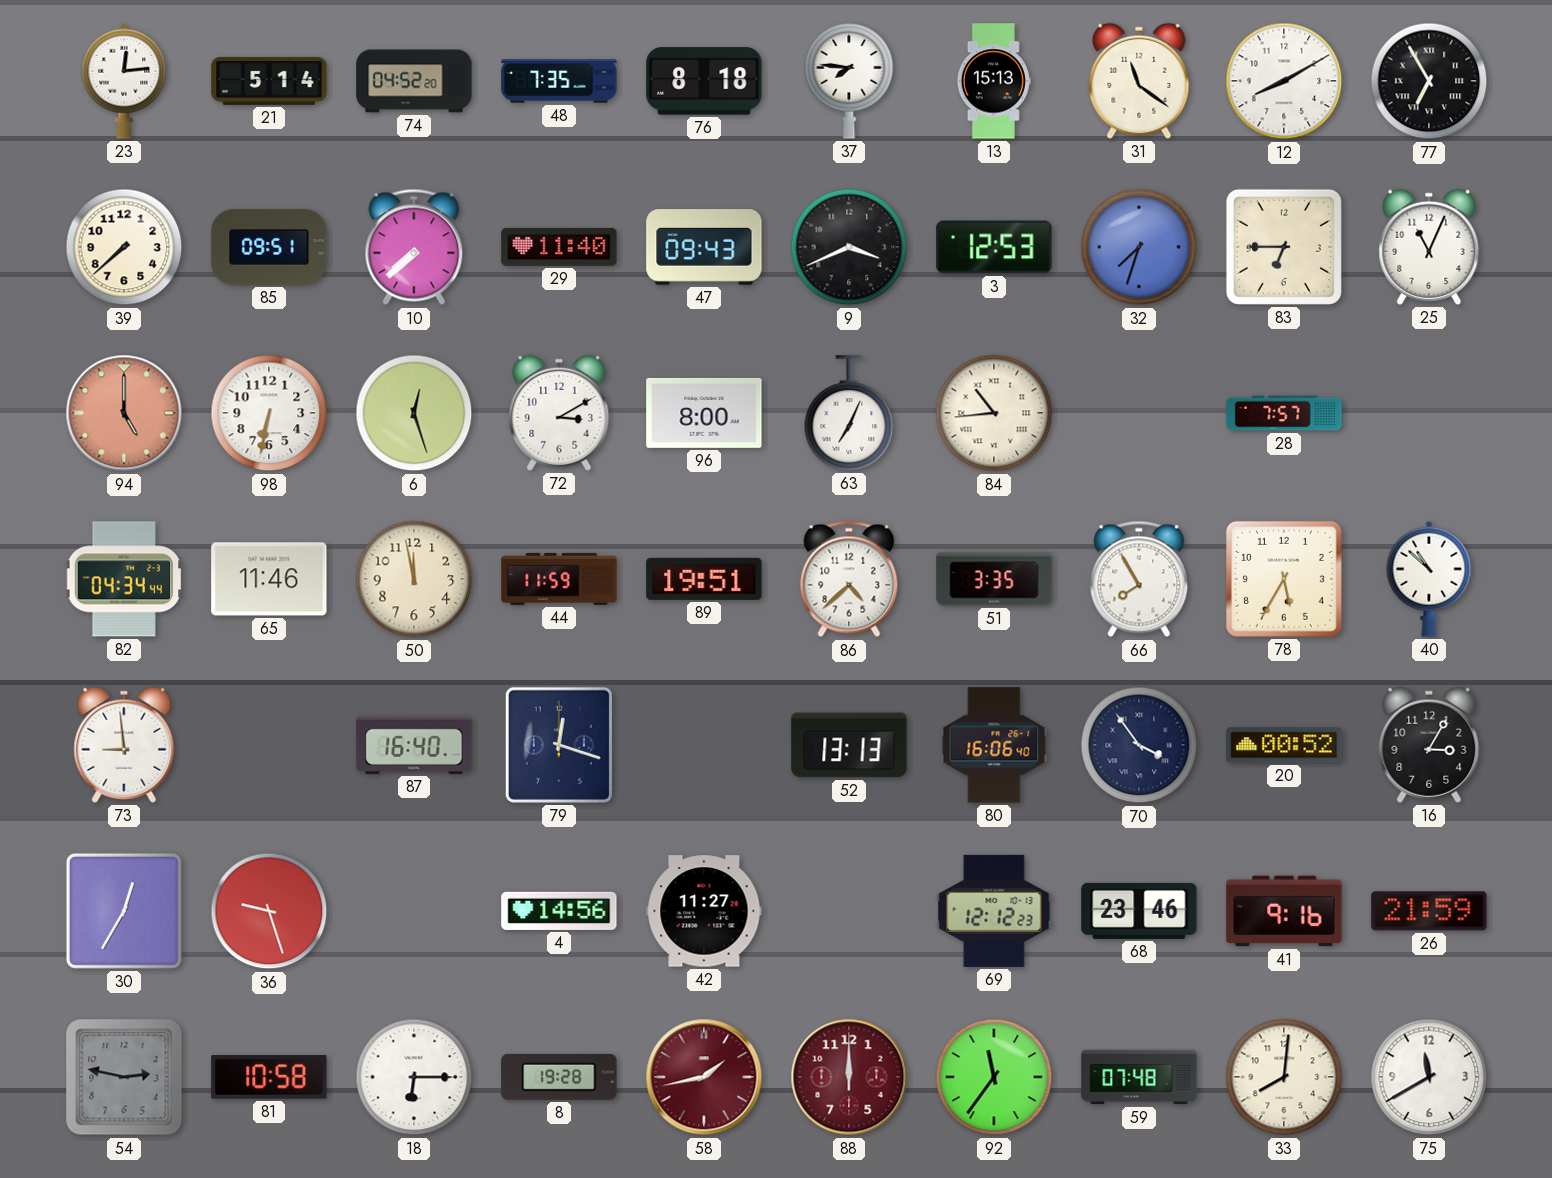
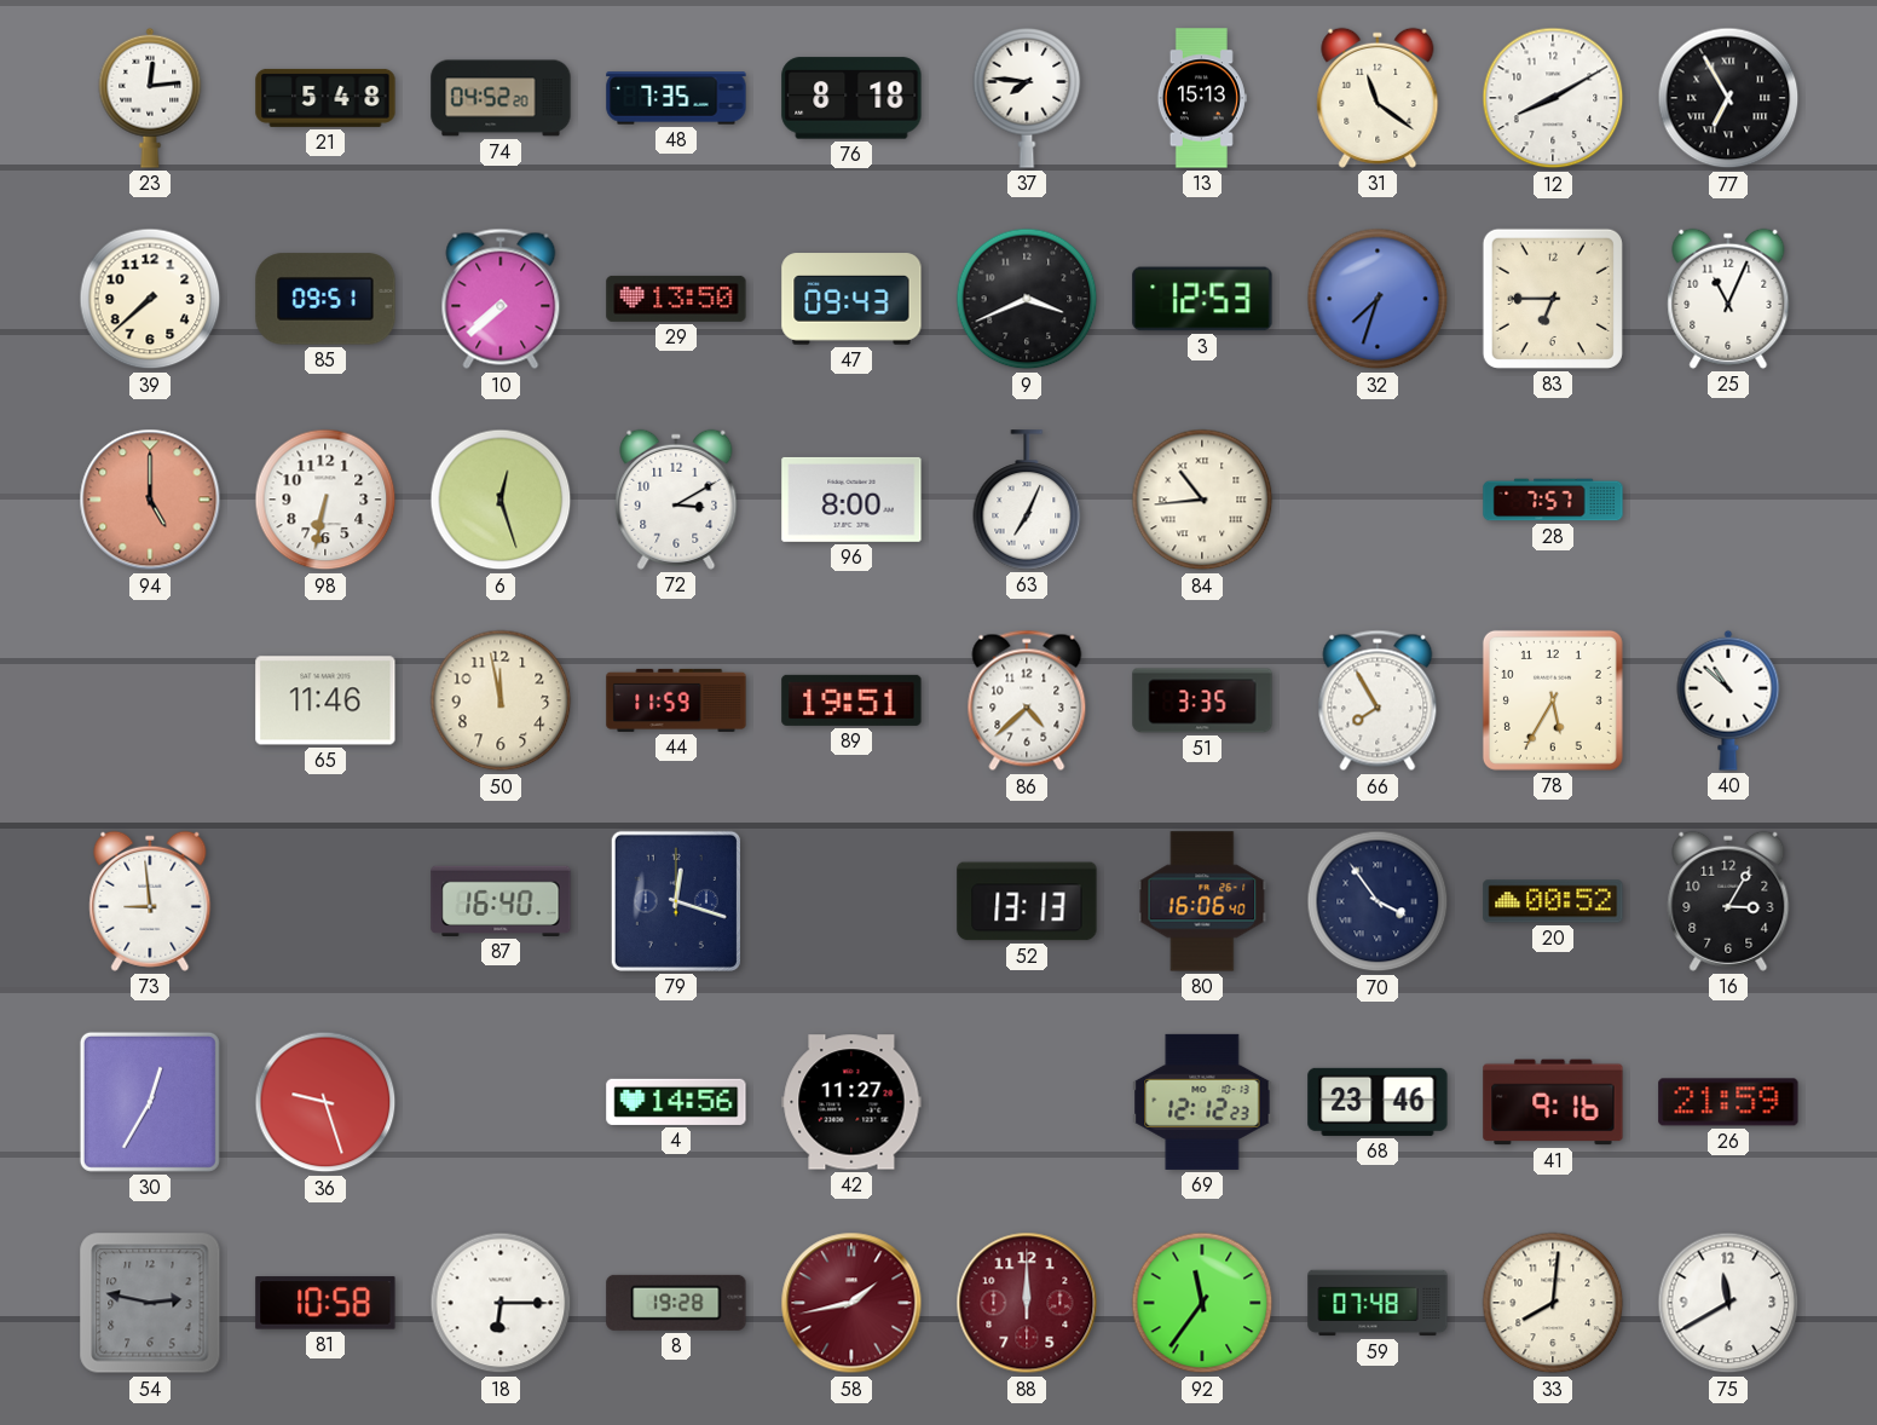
21: 5:14 -> 5:48 (325, 98)
29: 11:40 -> 13:50 (676, 299)
82: 04:34 -> none (124, 579)
